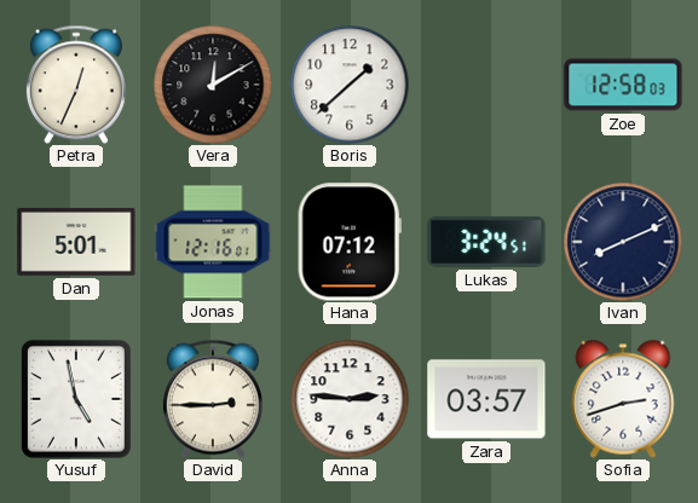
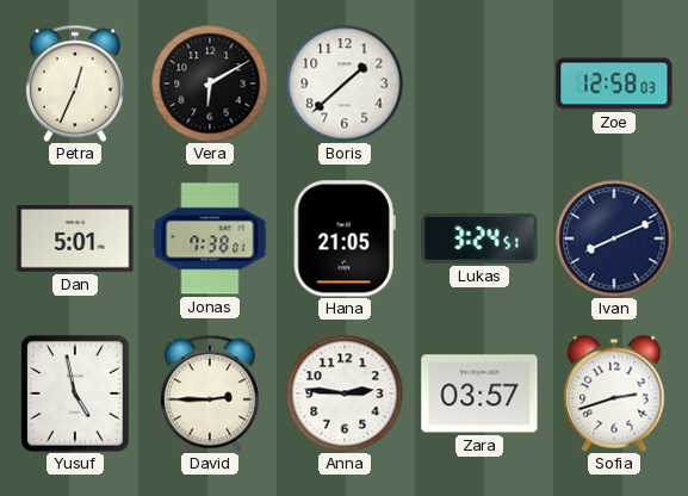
Vera: 12:10 -> 6:10 (210, 83)
Jonas: 12:16 -> 7:38 (210, 238)
Hana: 07:12 -> 21:05 (345, 238)
